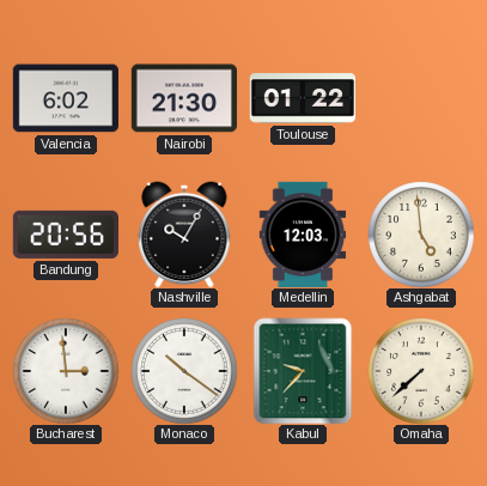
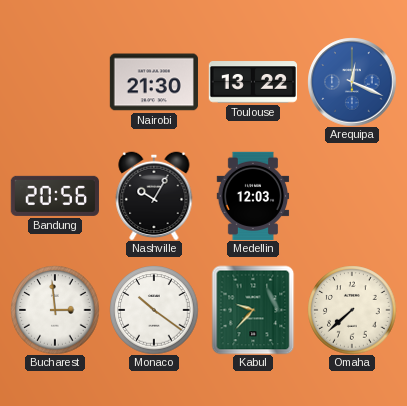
Valencia: 6:02 -> none (66, 98)
Toulouse: 01:22 -> 13:22 (252, 82)
Arequipa: none -> 12:19 (352, 82)
Ashgabat: 4:59 -> none (421, 235)
